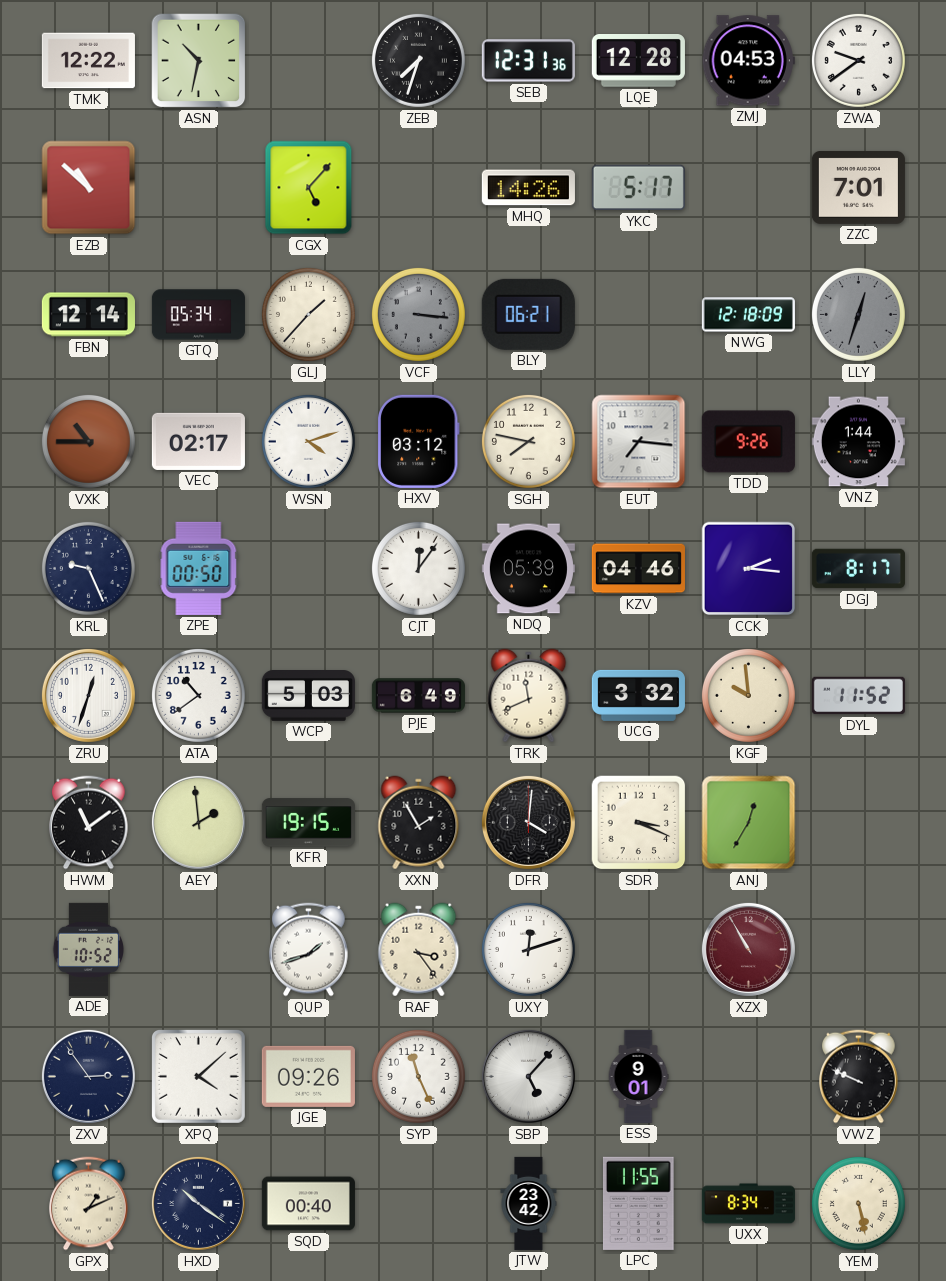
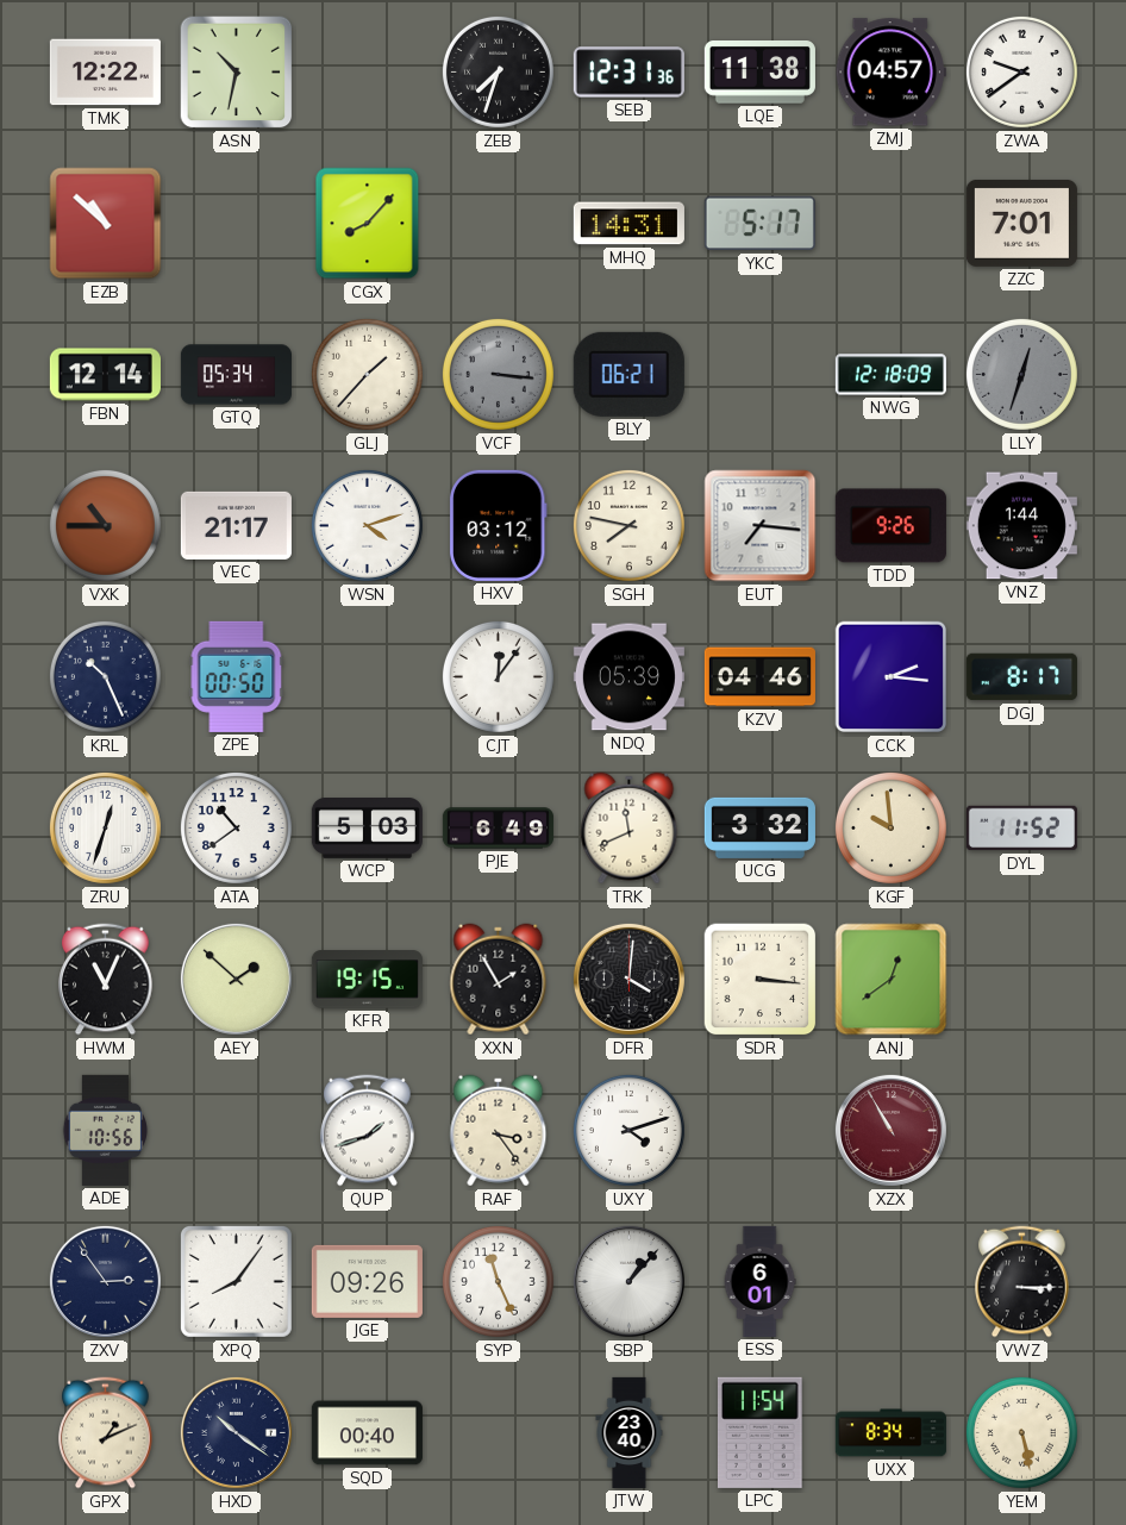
LQE: 12:28 -> 11:38 (759, 73)
ZMJ: 04:53 -> 04:57 (890, 73)
CGX: 5:07 -> 8:07 (368, 224)
MHQ: 14:26 -> 14:31 (628, 224)
VEC: 02:17 -> 21:17 (236, 525)
KRL: 9:26 -> 10:26 (105, 676)
HWM: 11:09 -> 11:04 (106, 980)
AEY: 1:59 -> 1:52 (236, 979)
SDR: 3:19 -> 3:16 (761, 980)
ANJ: 12:35 -> 12:39 (892, 980)
ADE: 10:52 -> 10:56 (106, 1130)
UXY: 12:12 -> 4:12 (628, 1130)
XPQ: 4:08 -> 8:06 (236, 1281)
SBP: 5:07 -> 1:07 (628, 1281)
ESS: 9:01 -> 6:01 (759, 1281)
VWZ: 9:49 -> 3:15 (1022, 1282)
JTW: 23:42 -> 23:40 (630, 1432)
LPC: 11:55 -> 11:54 (761, 1432)
